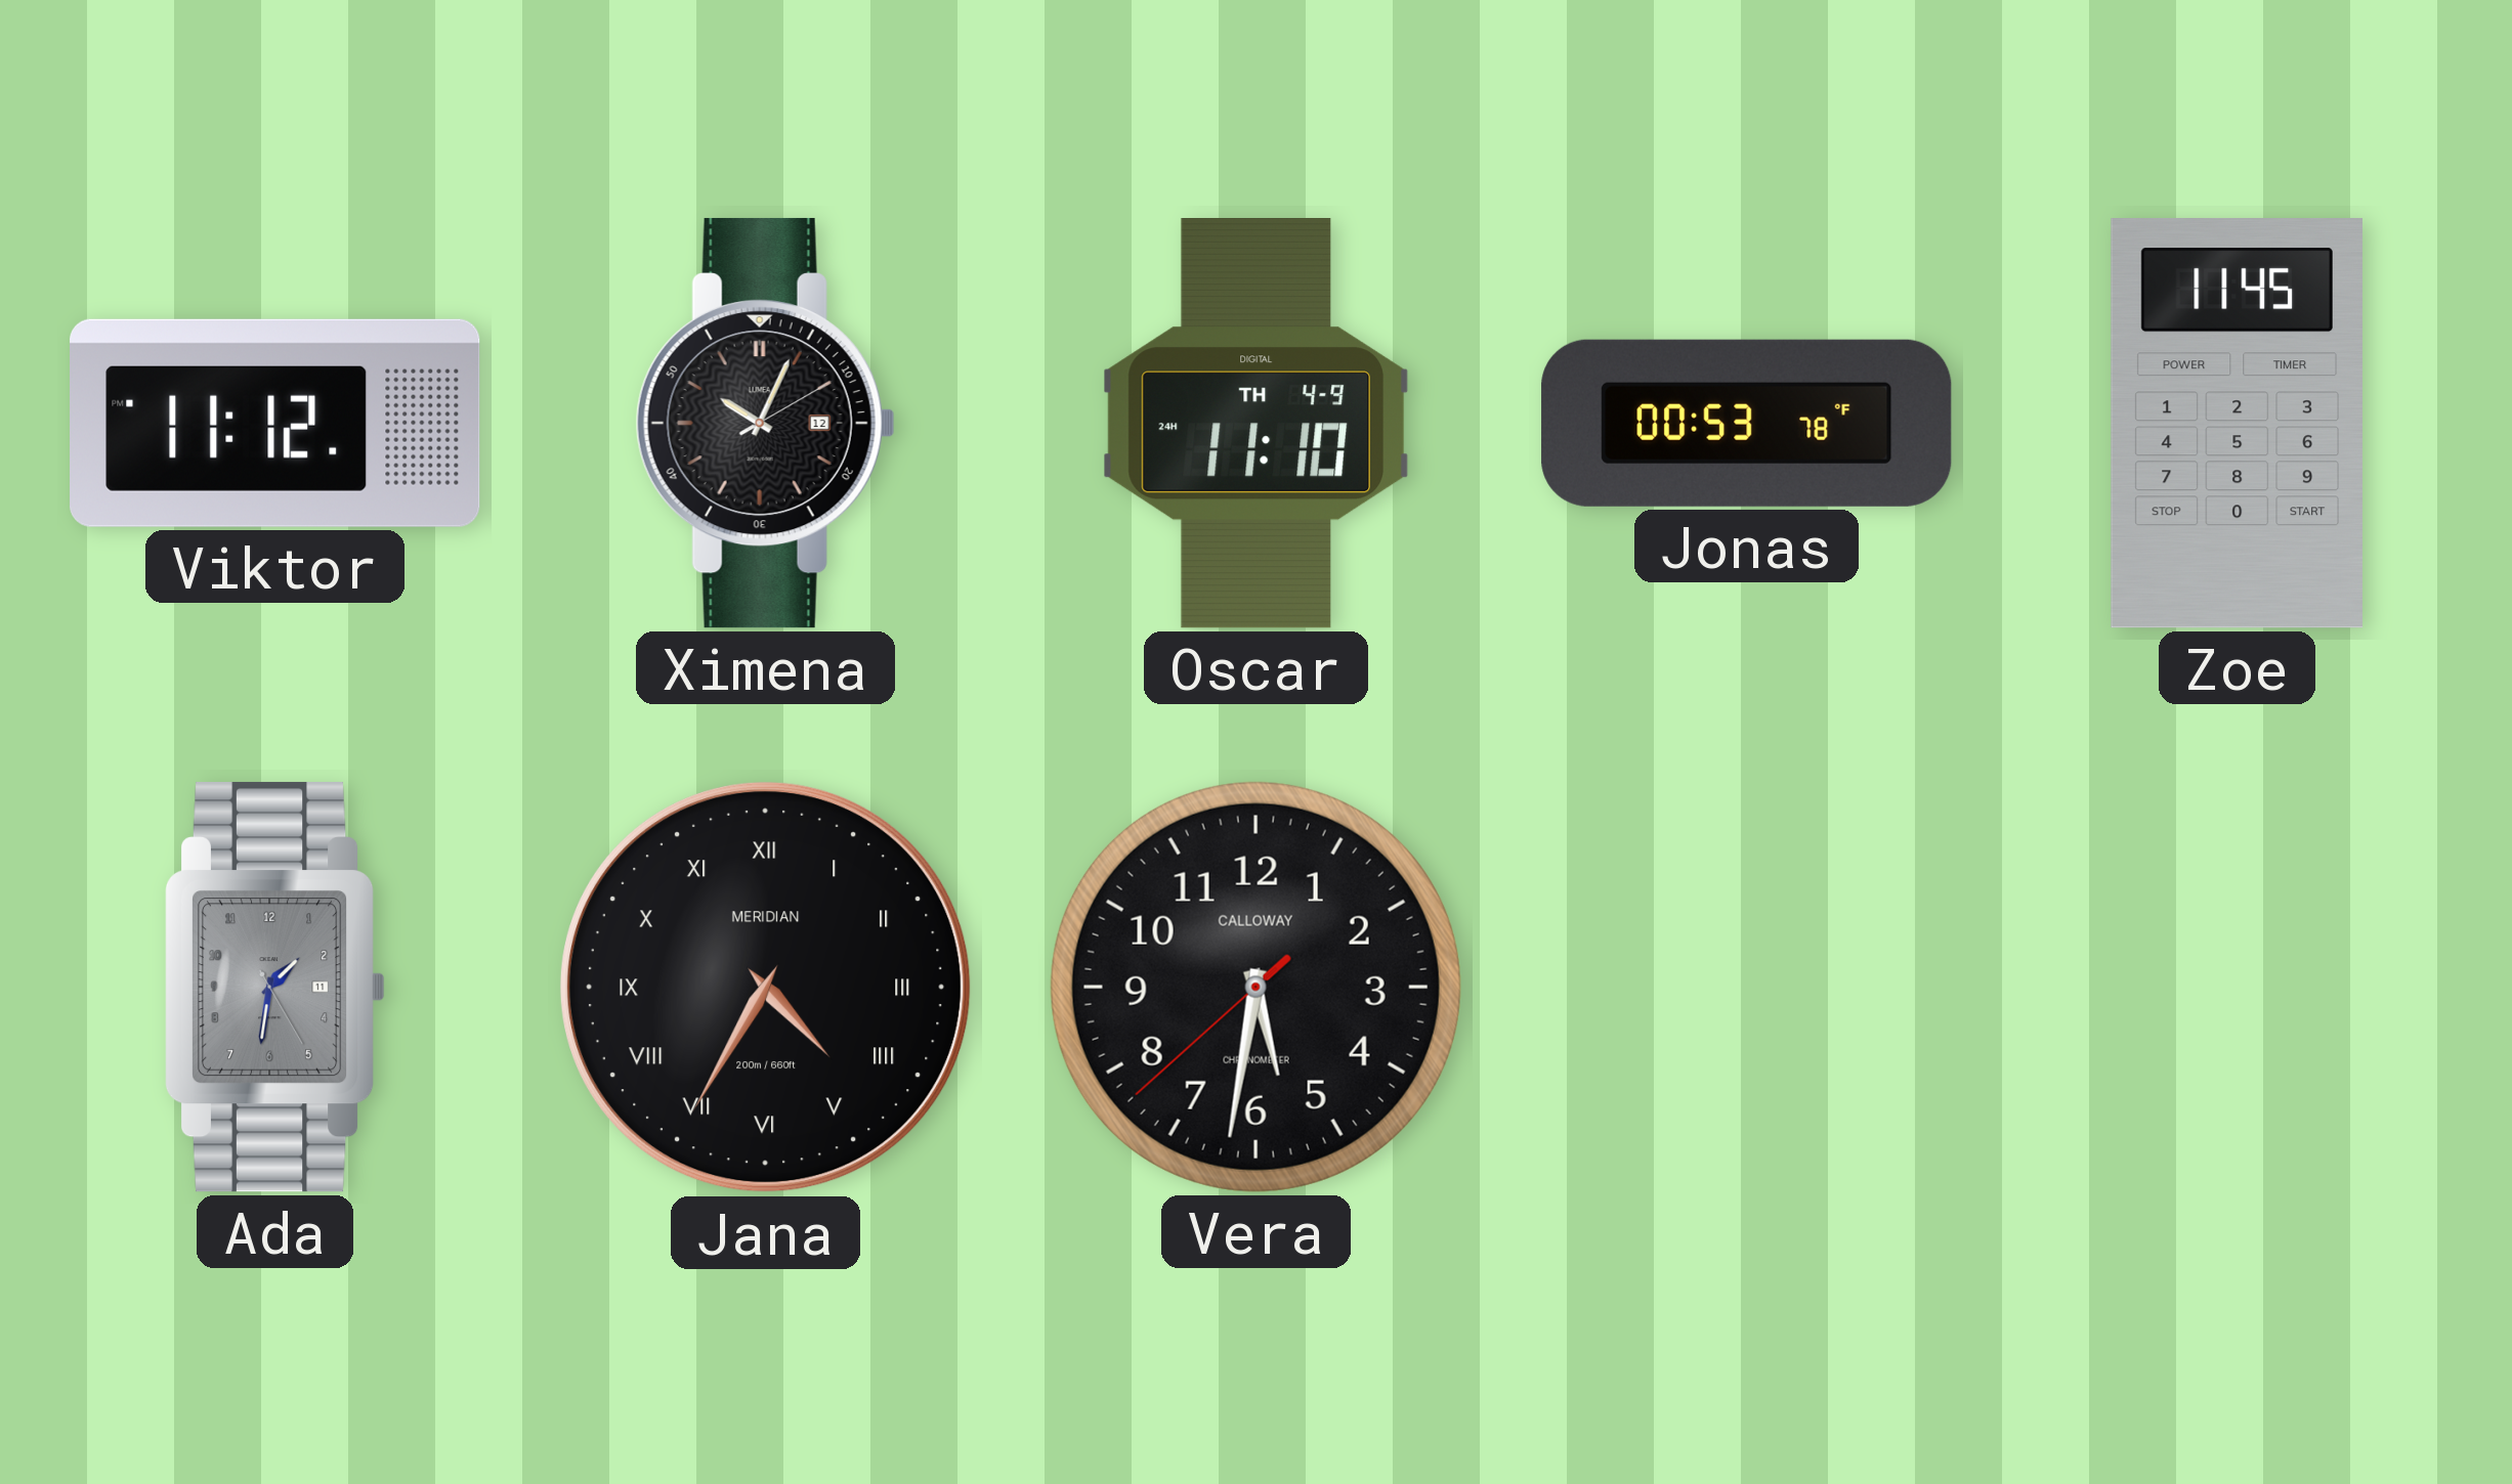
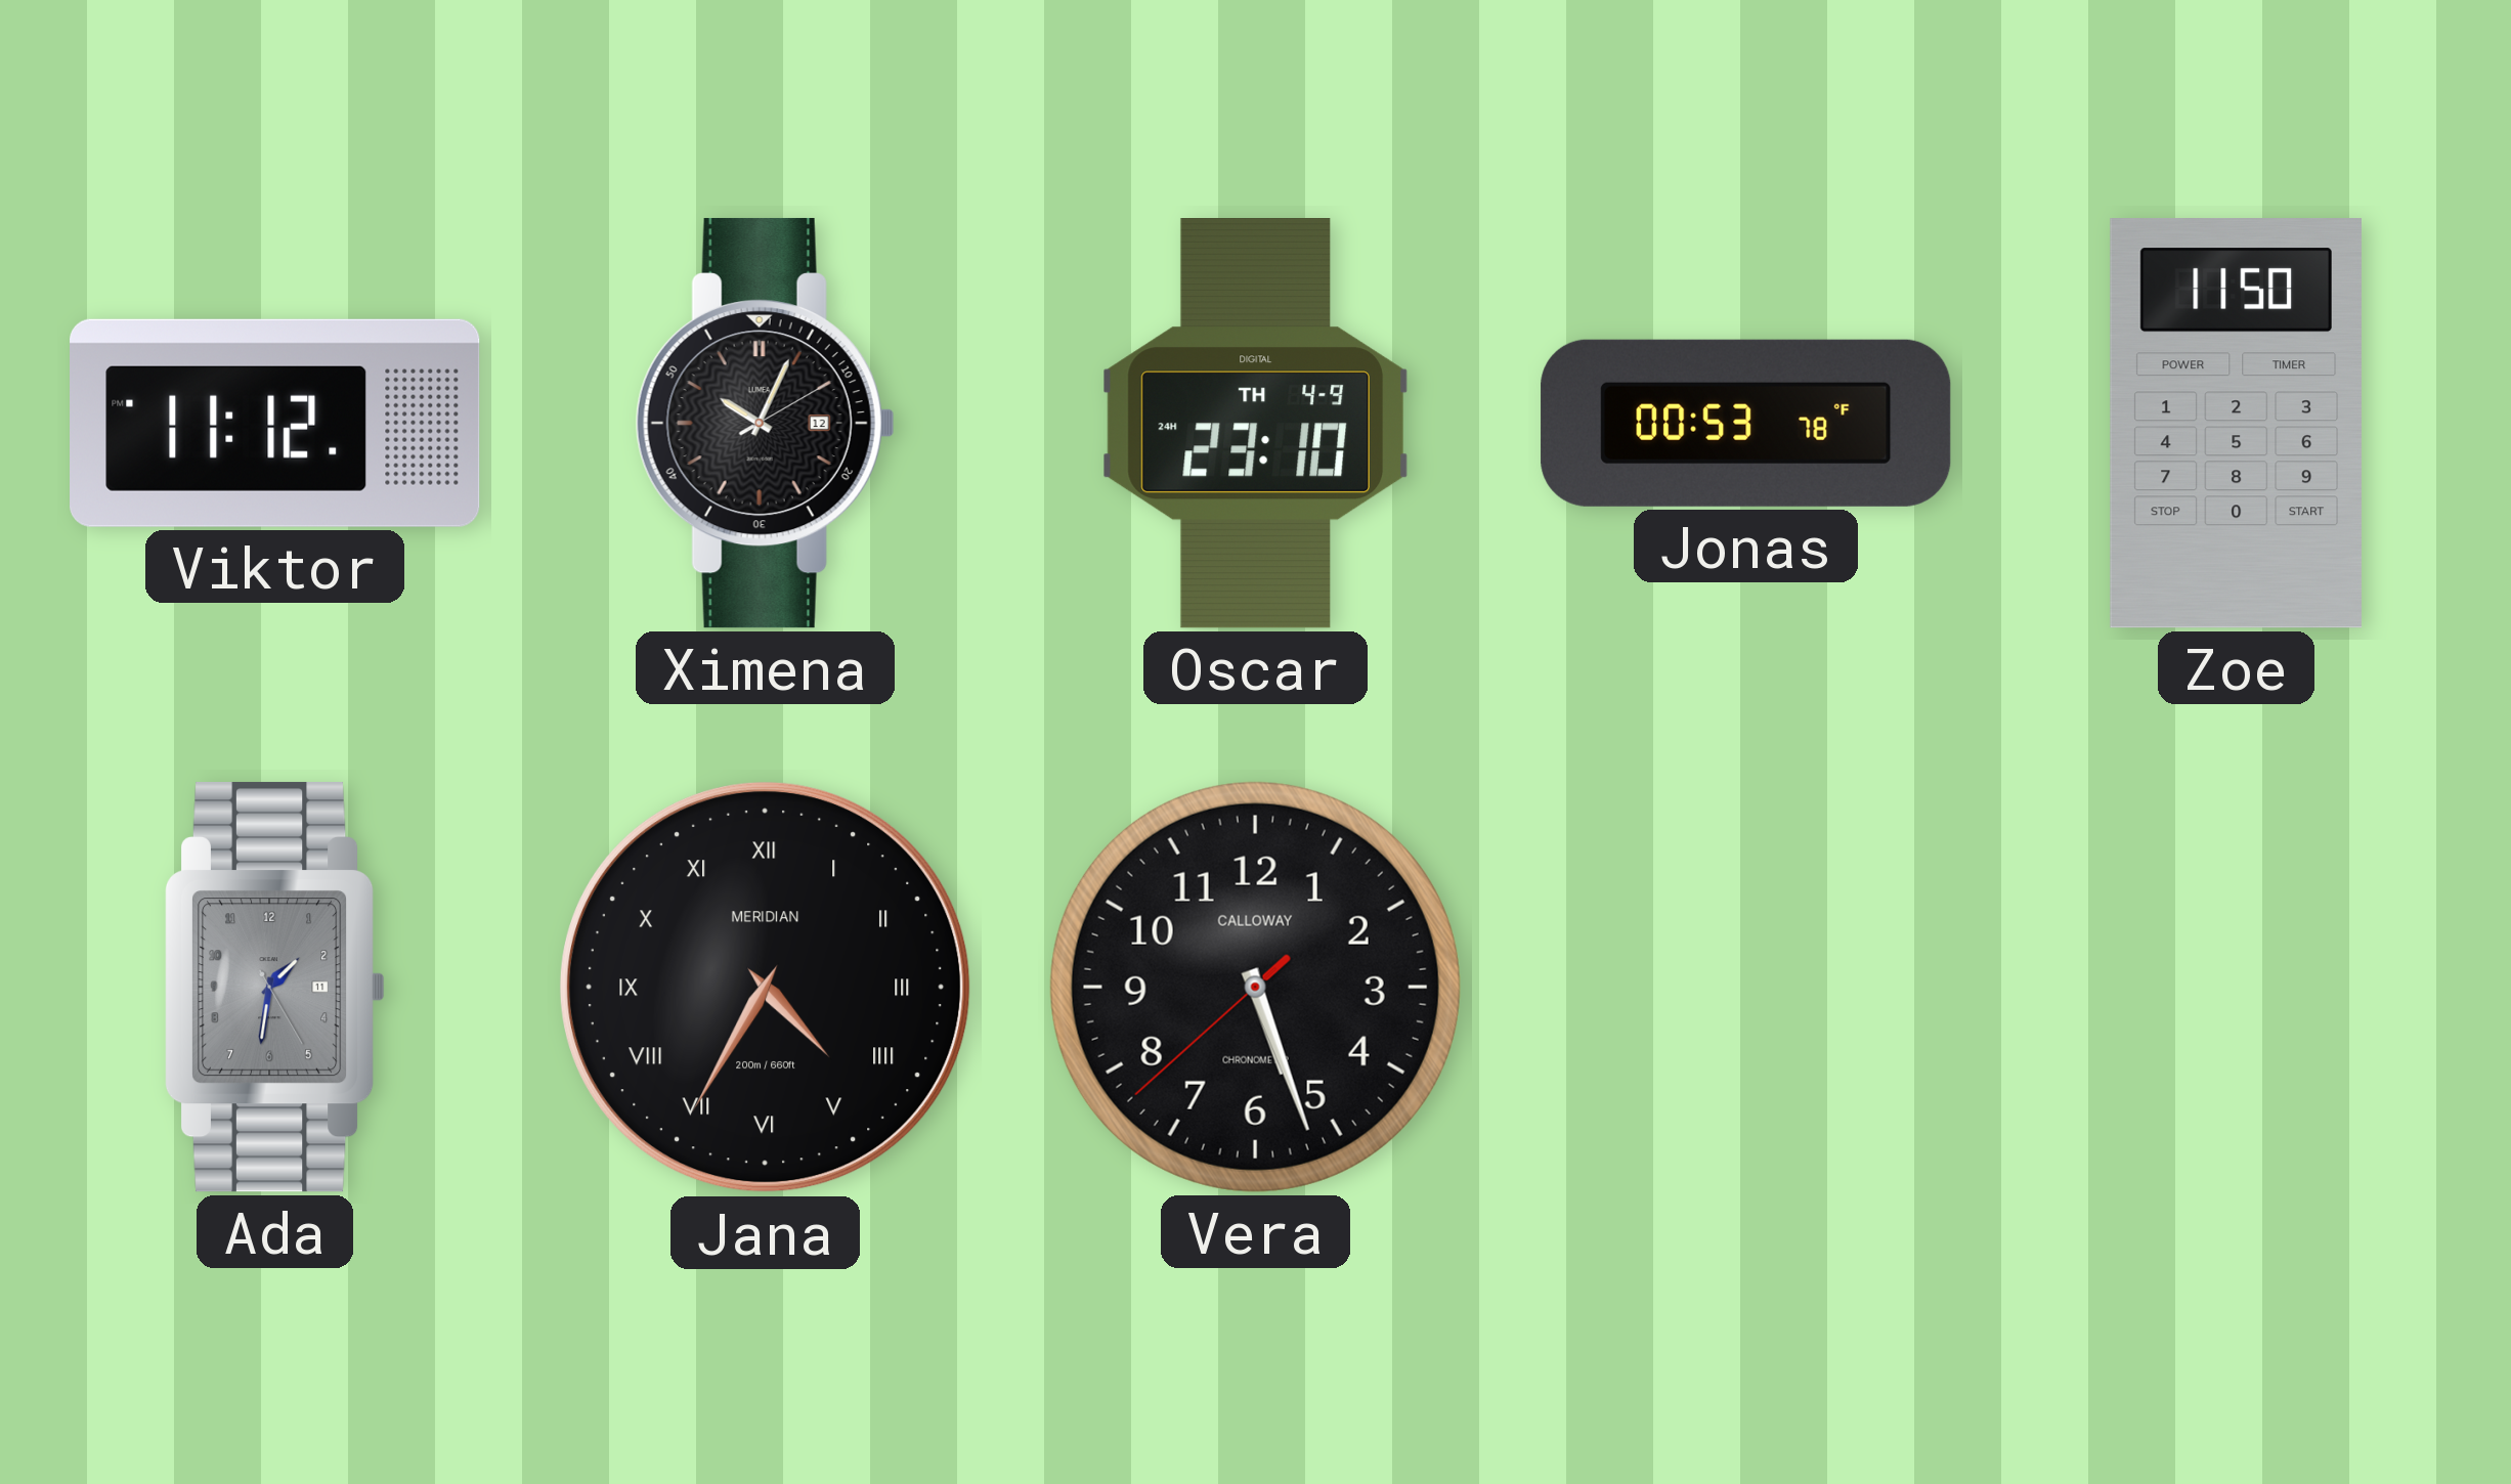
Oscar: 11:10 -> 23:10 (1255, 424)
Zoe: 11:45 -> 11:50 (2236, 424)
Vera: 5:31 -> 5:26 (1255, 987)
